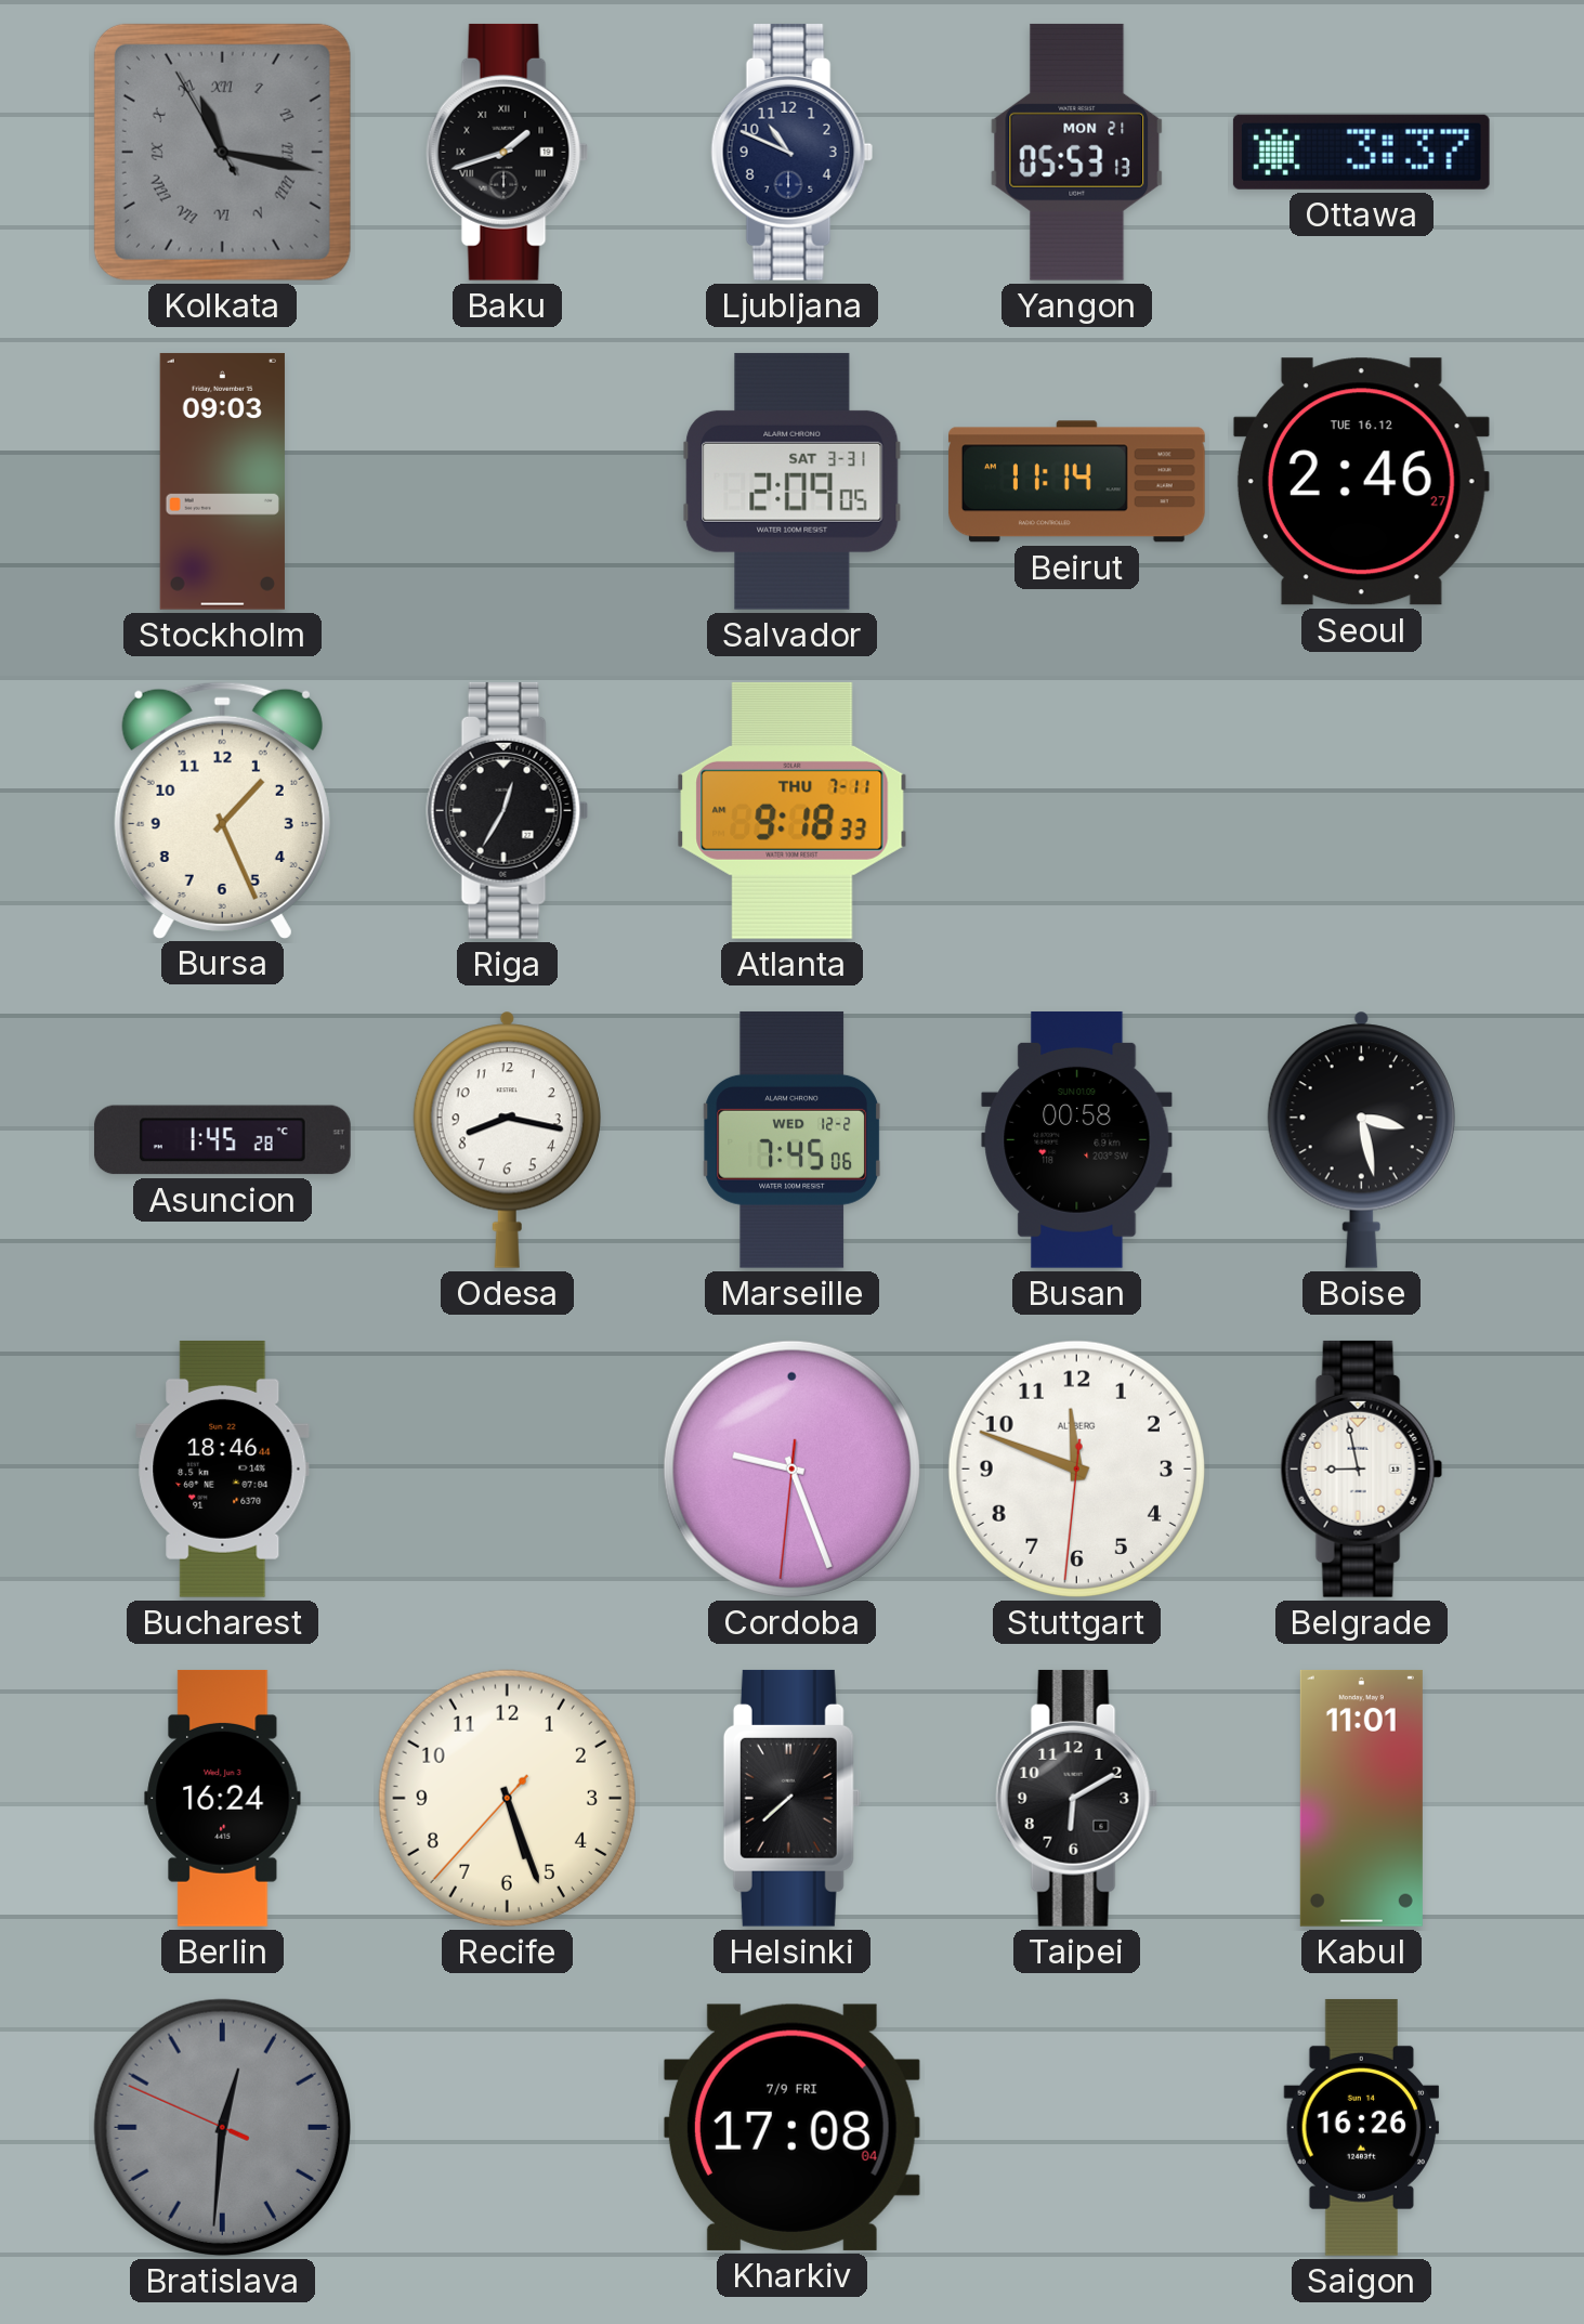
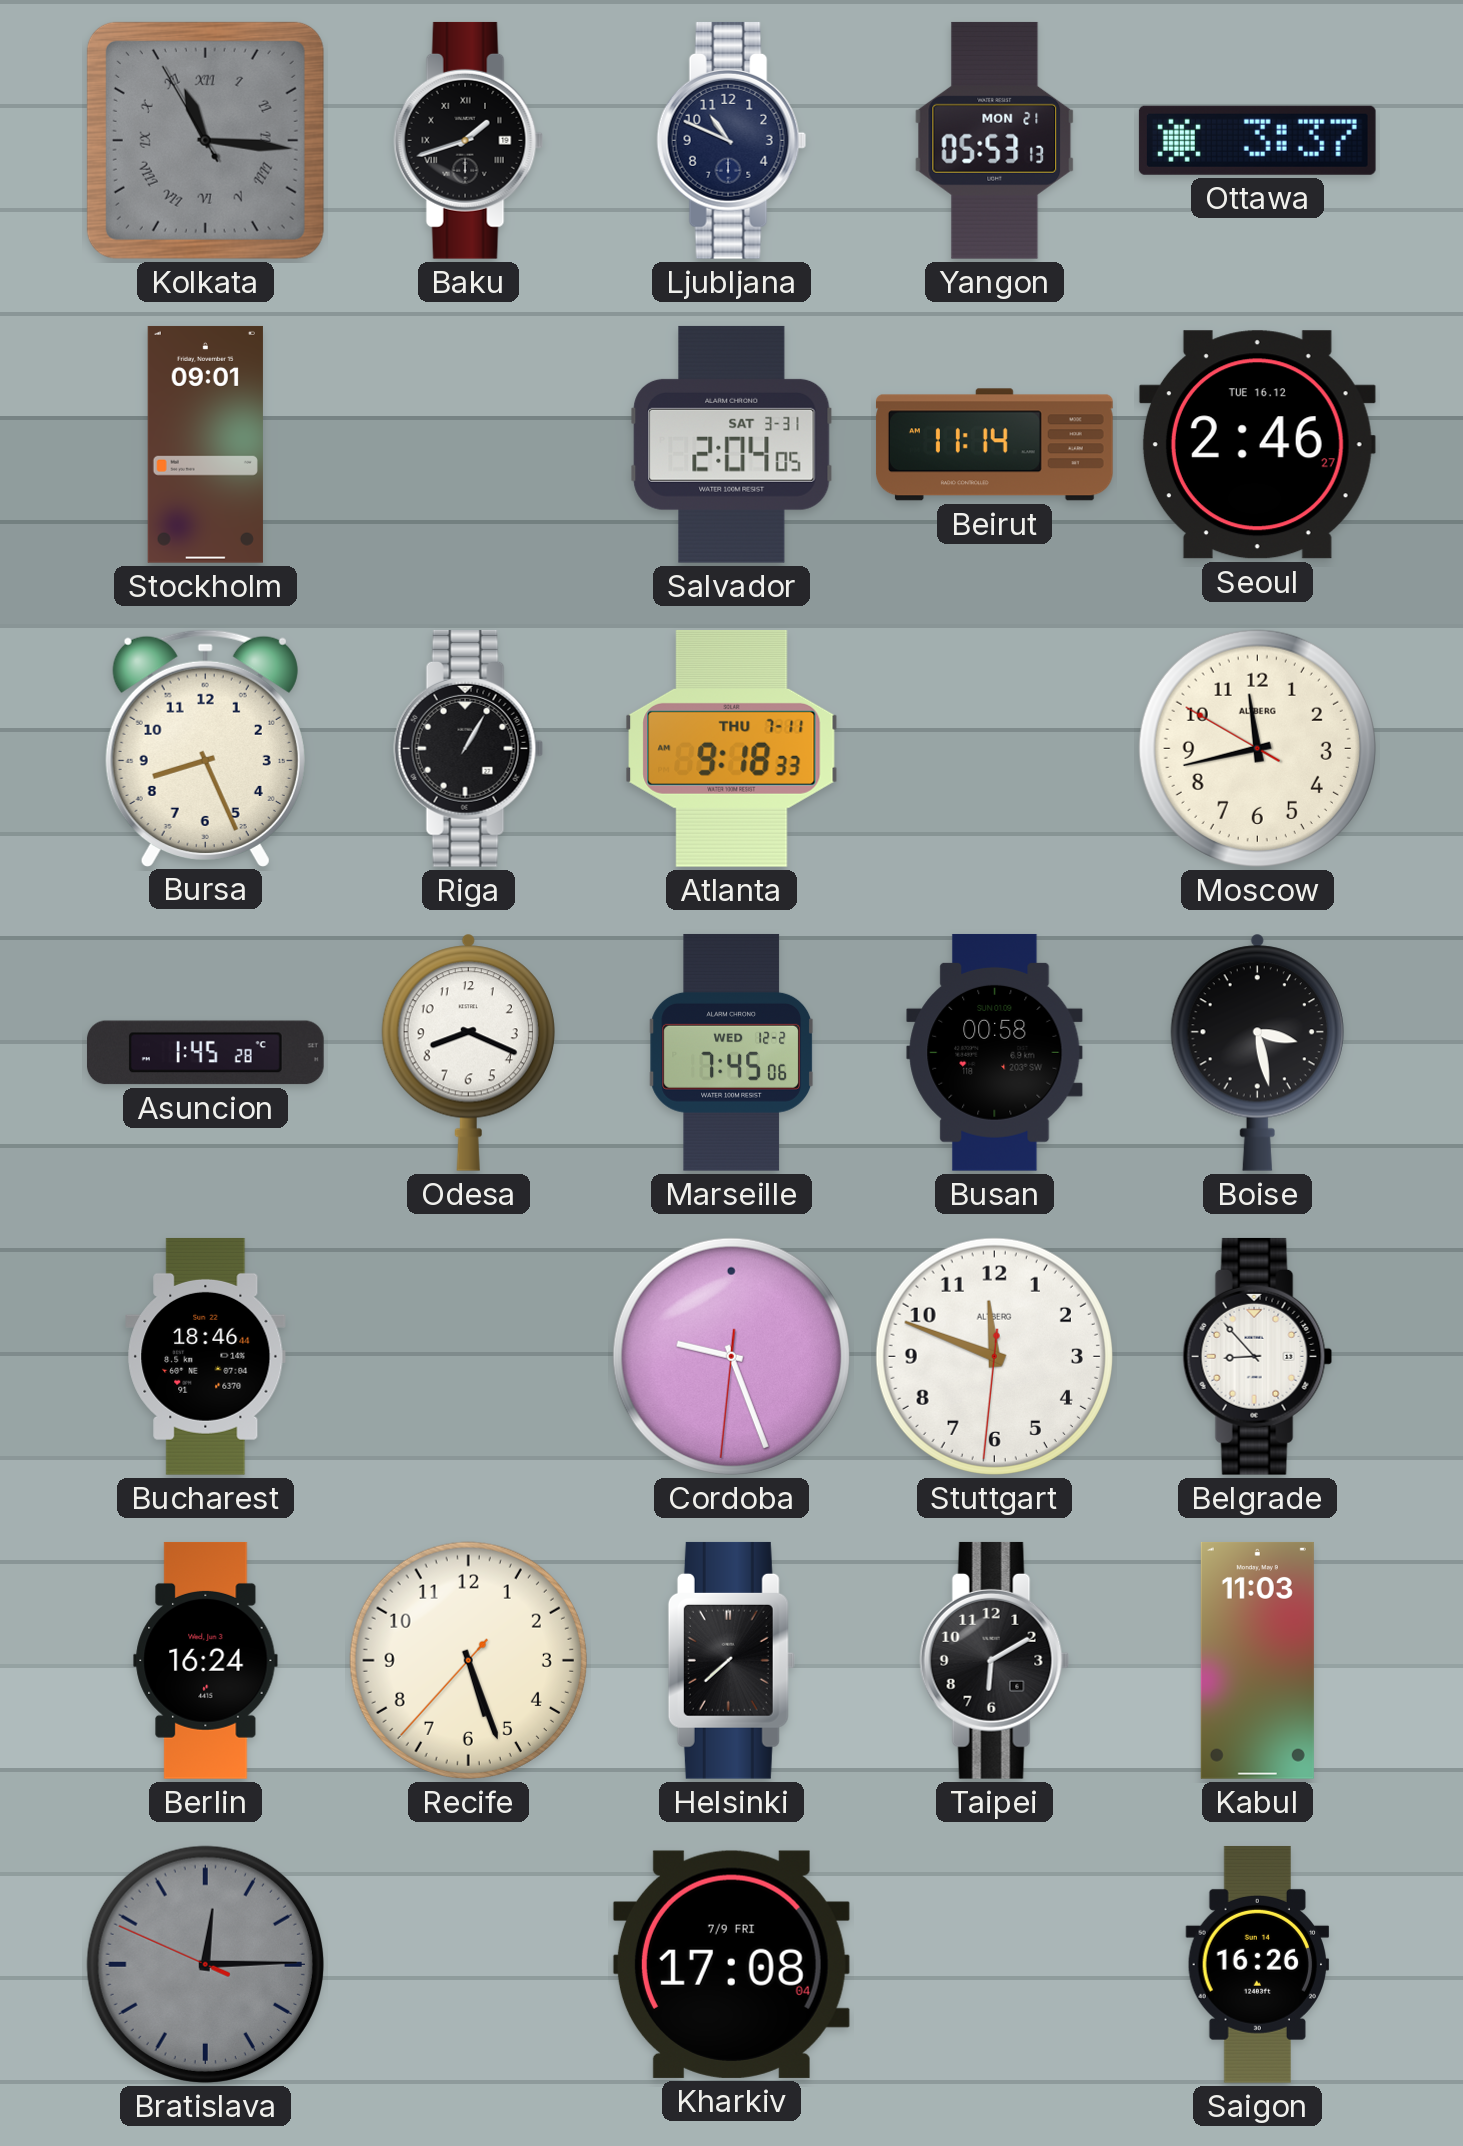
Kolkata: 11:16 -> 11:15 (205, 140)
Stockholm: 09:03 -> 09:01 (205, 444)
Salvador: 2:09 -> 2:04 (732, 444)
Bursa: 1:26 -> 8:26 (205, 748)
Riga: 12:35 -> 1:05 (469, 748)
Moscow: none -> 11:42 (1257, 748)
Odesa: 8:17 -> 8:19 (468, 1052)
Belgrade: 8:58 -> 8:53 (1258, 1356)
Kabul: 11:01 -> 11:03 (1257, 1660)
Bratislava: 12:30 -> 12:14 (205, 1964)
